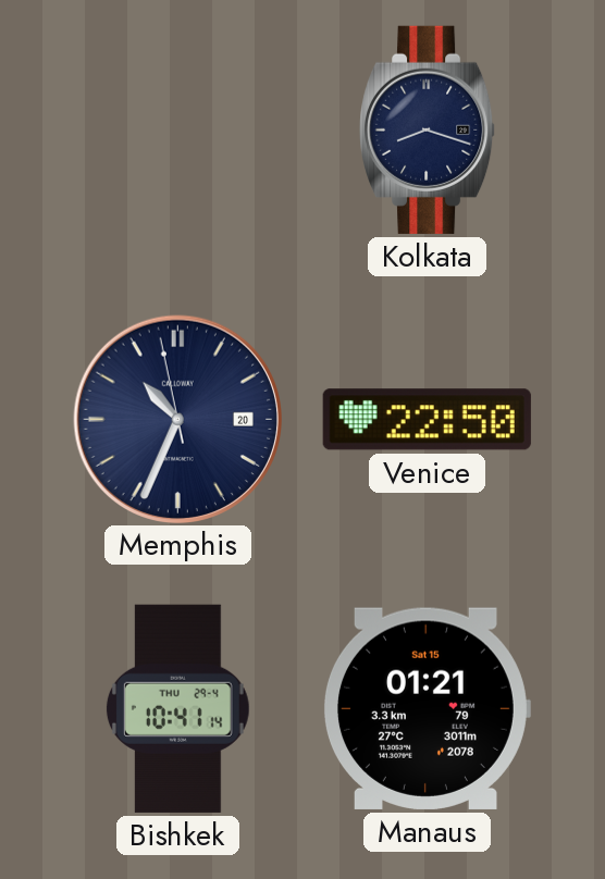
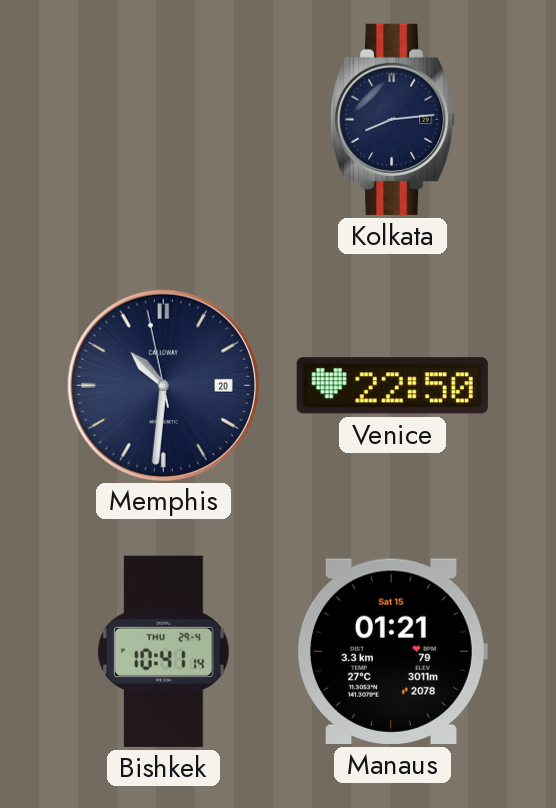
Kolkata: 8:18 -> 8:14 (394, 119)
Memphis: 10:33 -> 10:30 (163, 385)
